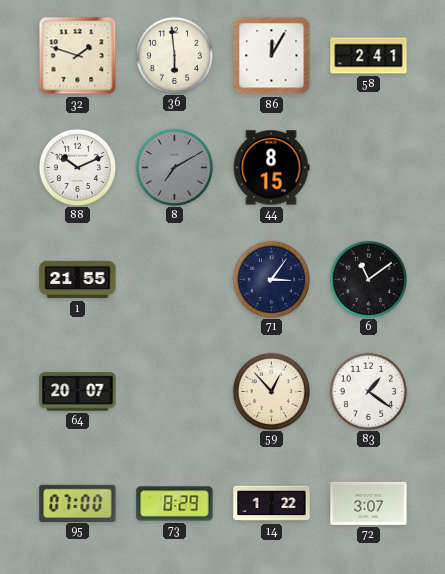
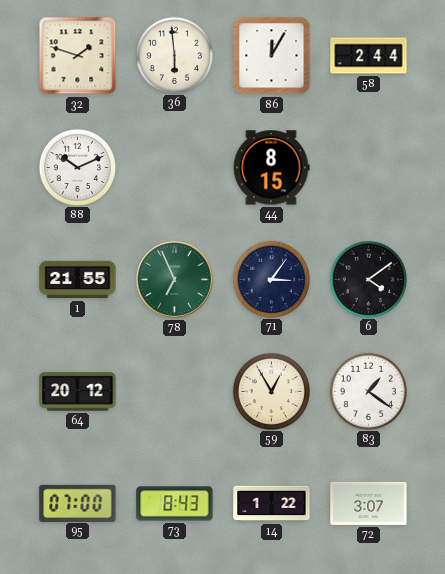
58: 2:41 -> 2:44 (369, 56)
8: 7:10 -> none (174, 167)
78: none -> 6:56 (175, 280)
6: 11:09 -> 4:09 (368, 279)
64: 20:07 -> 20:12 (78, 392)
59: 12:53 -> 12:55 (271, 391)
73: 8:29 -> 8:43 (175, 504)
